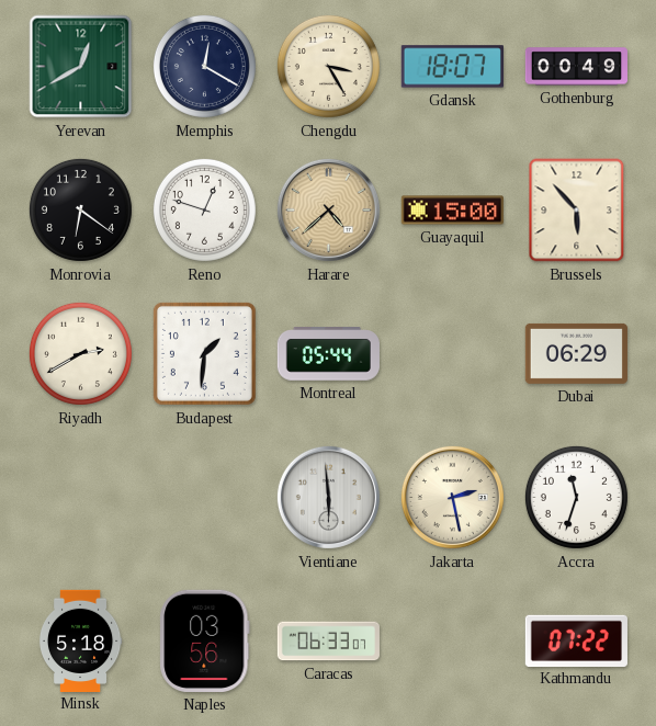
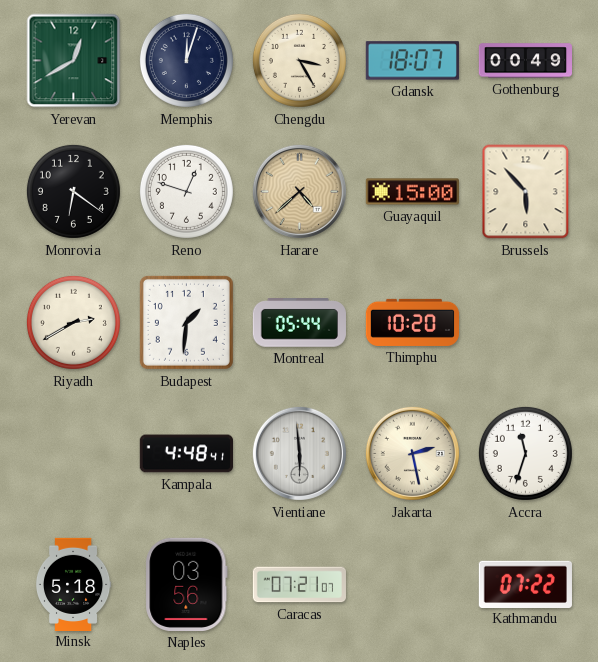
Memphis: 12:20 -> 12:03 (186, 60)
Thimphu: none -> 10:20 (412, 322)
Dubai: 06:29 -> none (576, 353)
Kampala: none -> 4:48 (186, 454)
Caracas: 06:33 -> 07:21 (299, 585)
